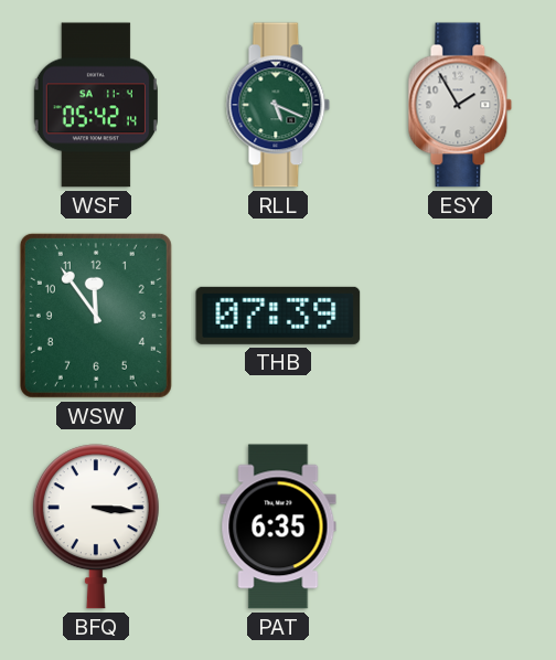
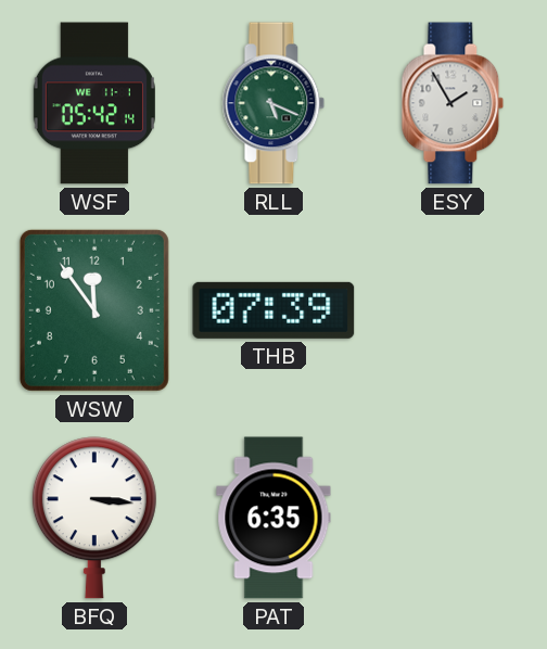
WSF date: SA 11-4 -> WE 11-1 (94, 103)
